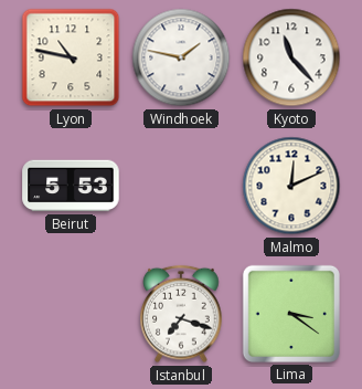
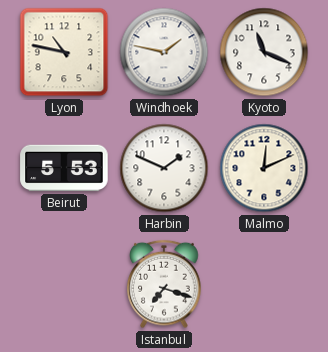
Kyoto: 11:23 -> 11:19 (264, 52)
Harbin: none -> 1:49 (164, 168)
Lima: 3:21 -> none (291, 314)
